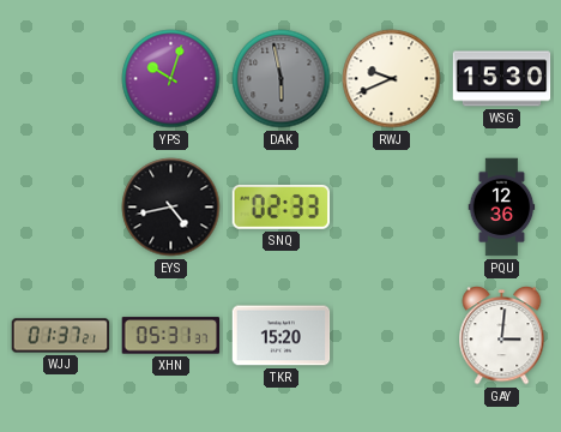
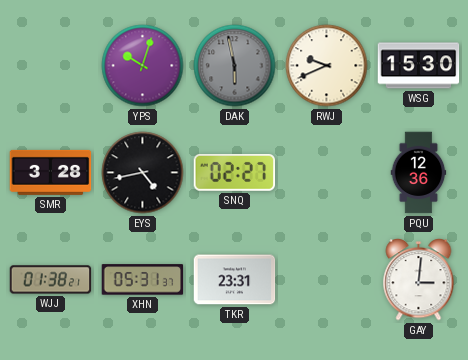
SMR: none -> 3:28 (51, 172)
SNQ: 02:33 -> 02:27 (235, 172)
WJJ: 01:37 -> 01:38 (51, 280)
TKR: 15:20 -> 23:31 (235, 280)
